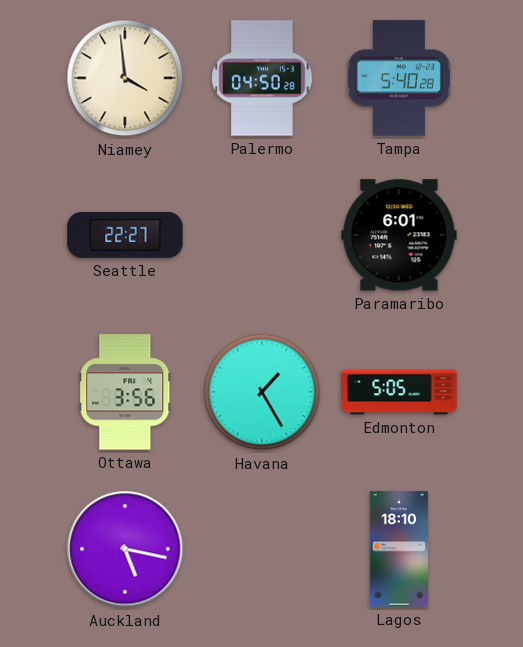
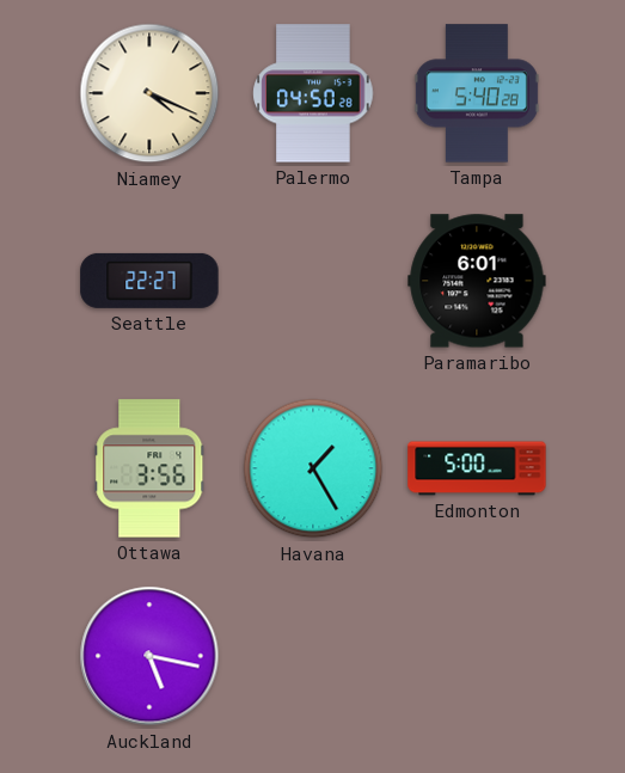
Niamey: 3:59 -> 4:19 (149, 93)
Edmonton: 5:05 -> 5:00 (477, 468)
Lagos: 18:10 -> none (399, 549)
